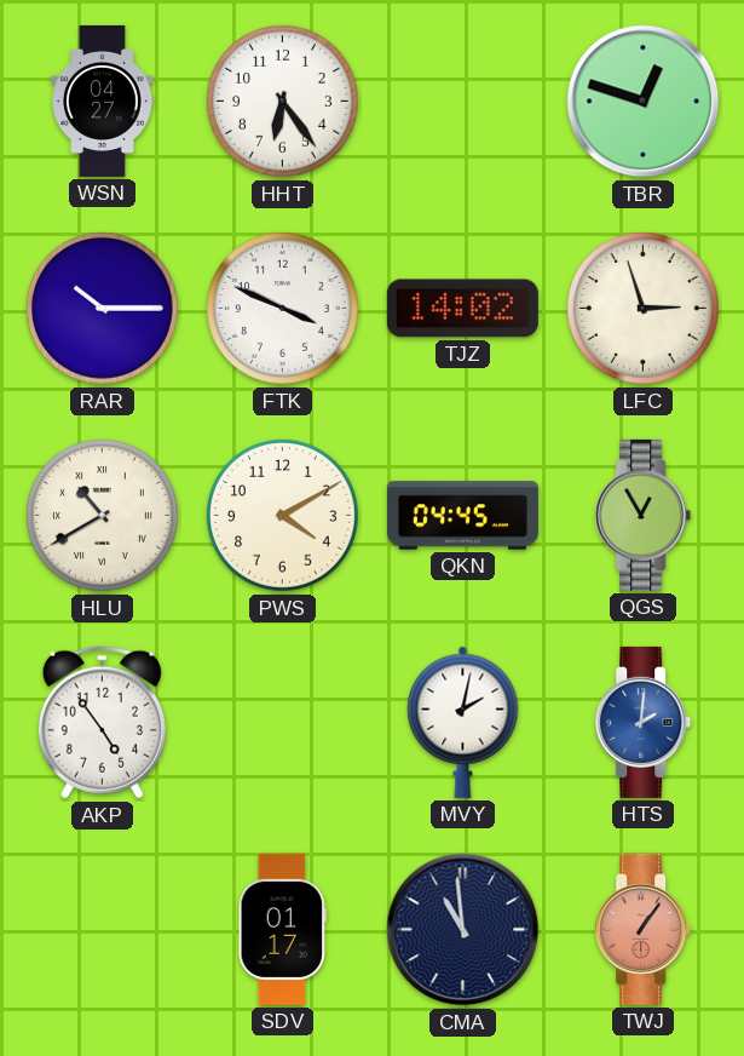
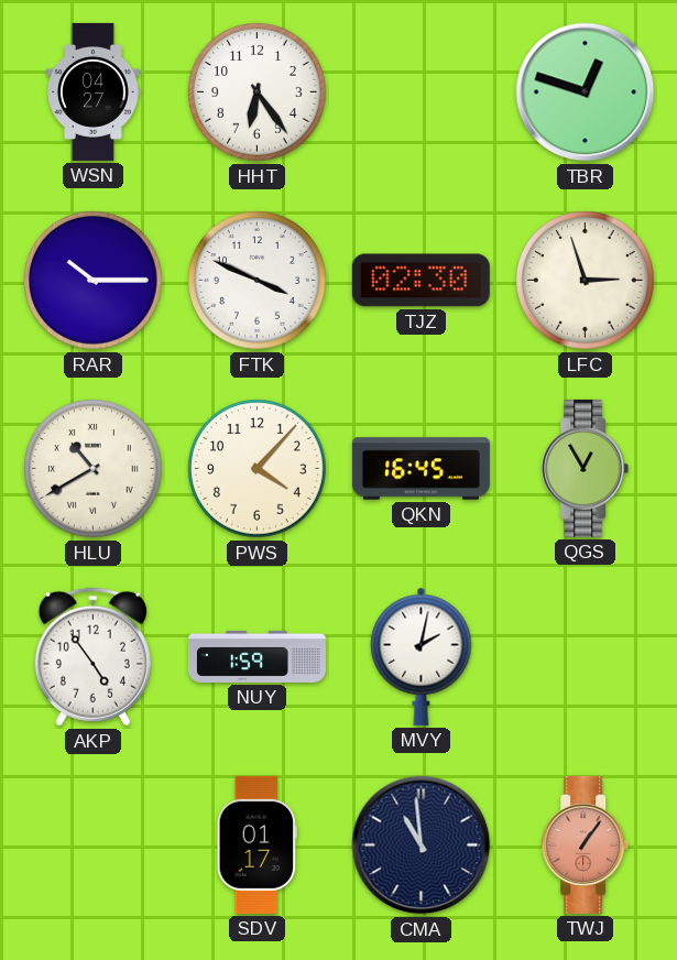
TJZ: 14:02 -> 02:30 (421, 281)
PWS: 4:10 -> 4:07 (258, 469)
QKN: 04:45 -> 16:45 (421, 469)
NUY: none -> 1:59 (256, 656)
HTS: 2:01 -> none (644, 722)
